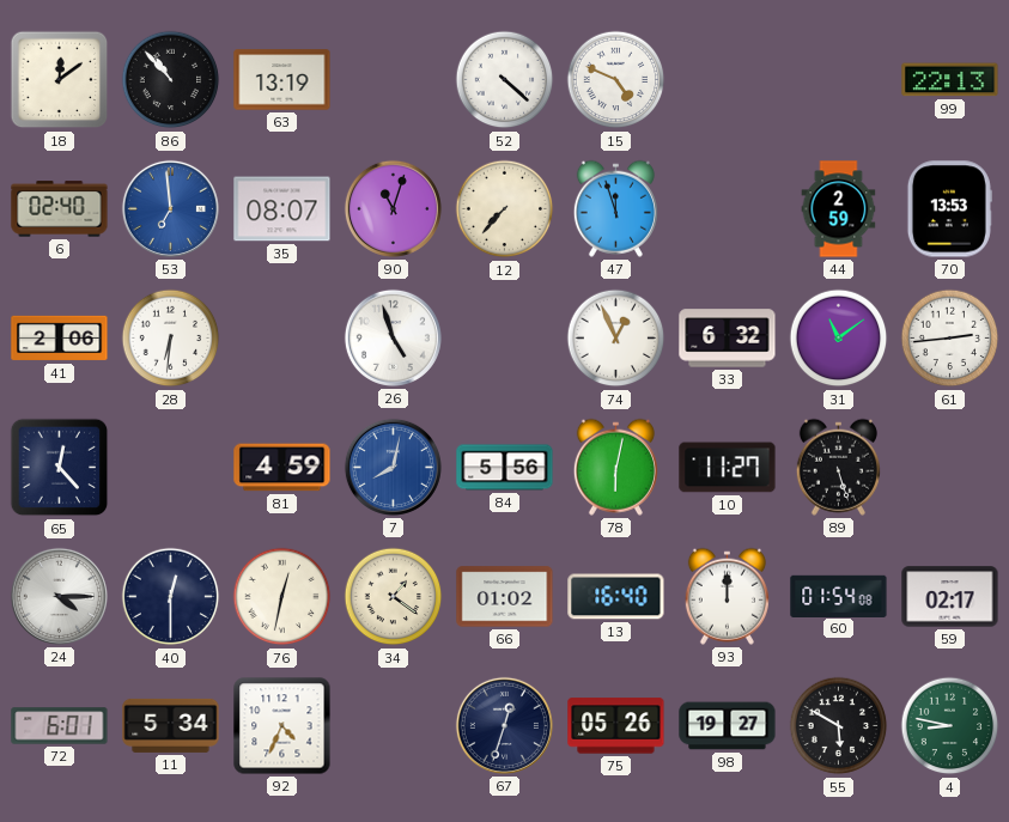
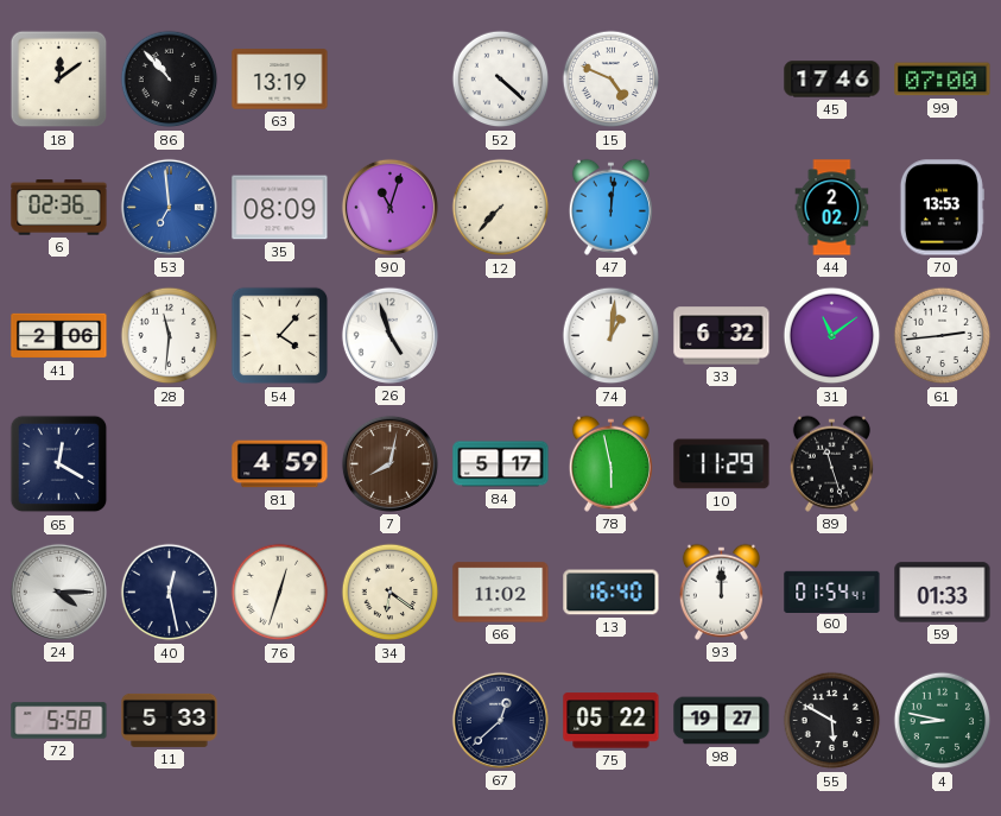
45: none -> 17:46 (832, 80)
99: 22:13 -> 07:00 (943, 80)
6: 02:40 -> 02:36 (59, 208)
35: 08:07 -> 08:09 (280, 208)
47: 11:57 -> 12:01 (610, 207)
44: 2:59 -> 2:02 (832, 208)
28: 6:31 -> 11:31 (170, 336)
54: none -> 4:07 (280, 336)
74: 12:56 -> 1:01 (612, 336)
65: 12:23 -> 12:20 (59, 464)
7 dial: blue -> brown (389, 463)
84: 5:56 -> 5:17 (501, 464)
78: 6:02 -> 5:58 (610, 463)
10: 11:27 -> 11:29 (722, 464)
89: 5:27 -> 11:27 (831, 463)
40: 12:30 -> 12:28 (170, 593)
76: 12:32 -> 12:33 (280, 593)
34: 1:21 -> 6:21 (391, 593)
66: 01:02 -> 11:02 (501, 593)
60: 01:54:08 -> 01:54:41 (832, 592)
59: 02:17 -> 01:33 (943, 593)
72: 6:01 -> 5:58 (59, 721)
11: 5:34 -> 5:33 (170, 720)
92: 4:34 -> none (282, 726)
67: 12:33 -> 12:38 (500, 720)
75: 05:26 -> 05:22 (612, 721)
